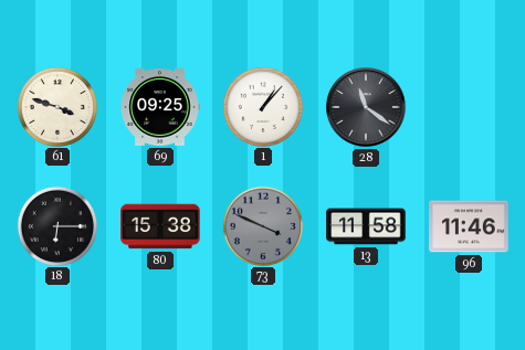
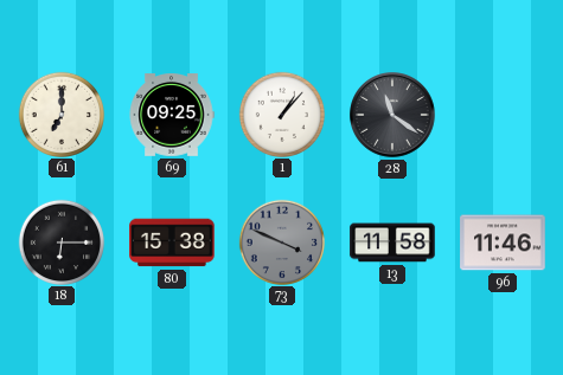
61: 3:48 -> 7:00 (60, 114)
